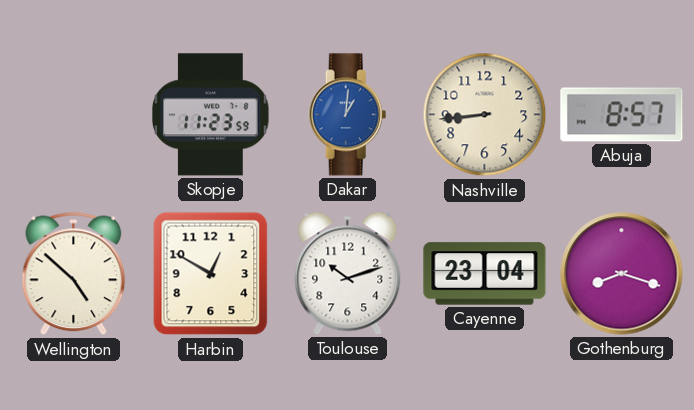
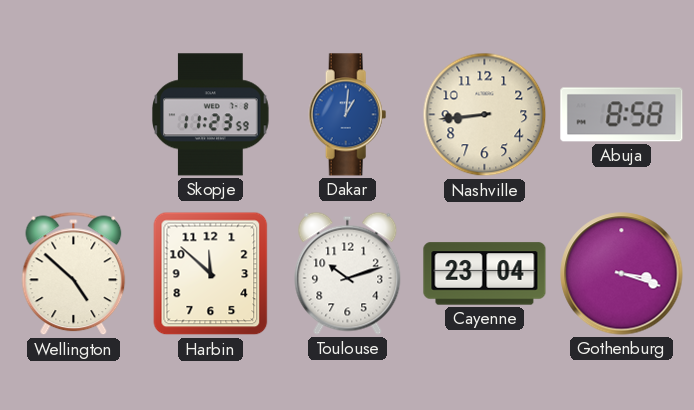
Abuja: 8:57 -> 8:58 (622, 115)
Harbin: 12:50 -> 11:52 (211, 274)
Gothenburg: 8:18 -> 3:18 (622, 274)
